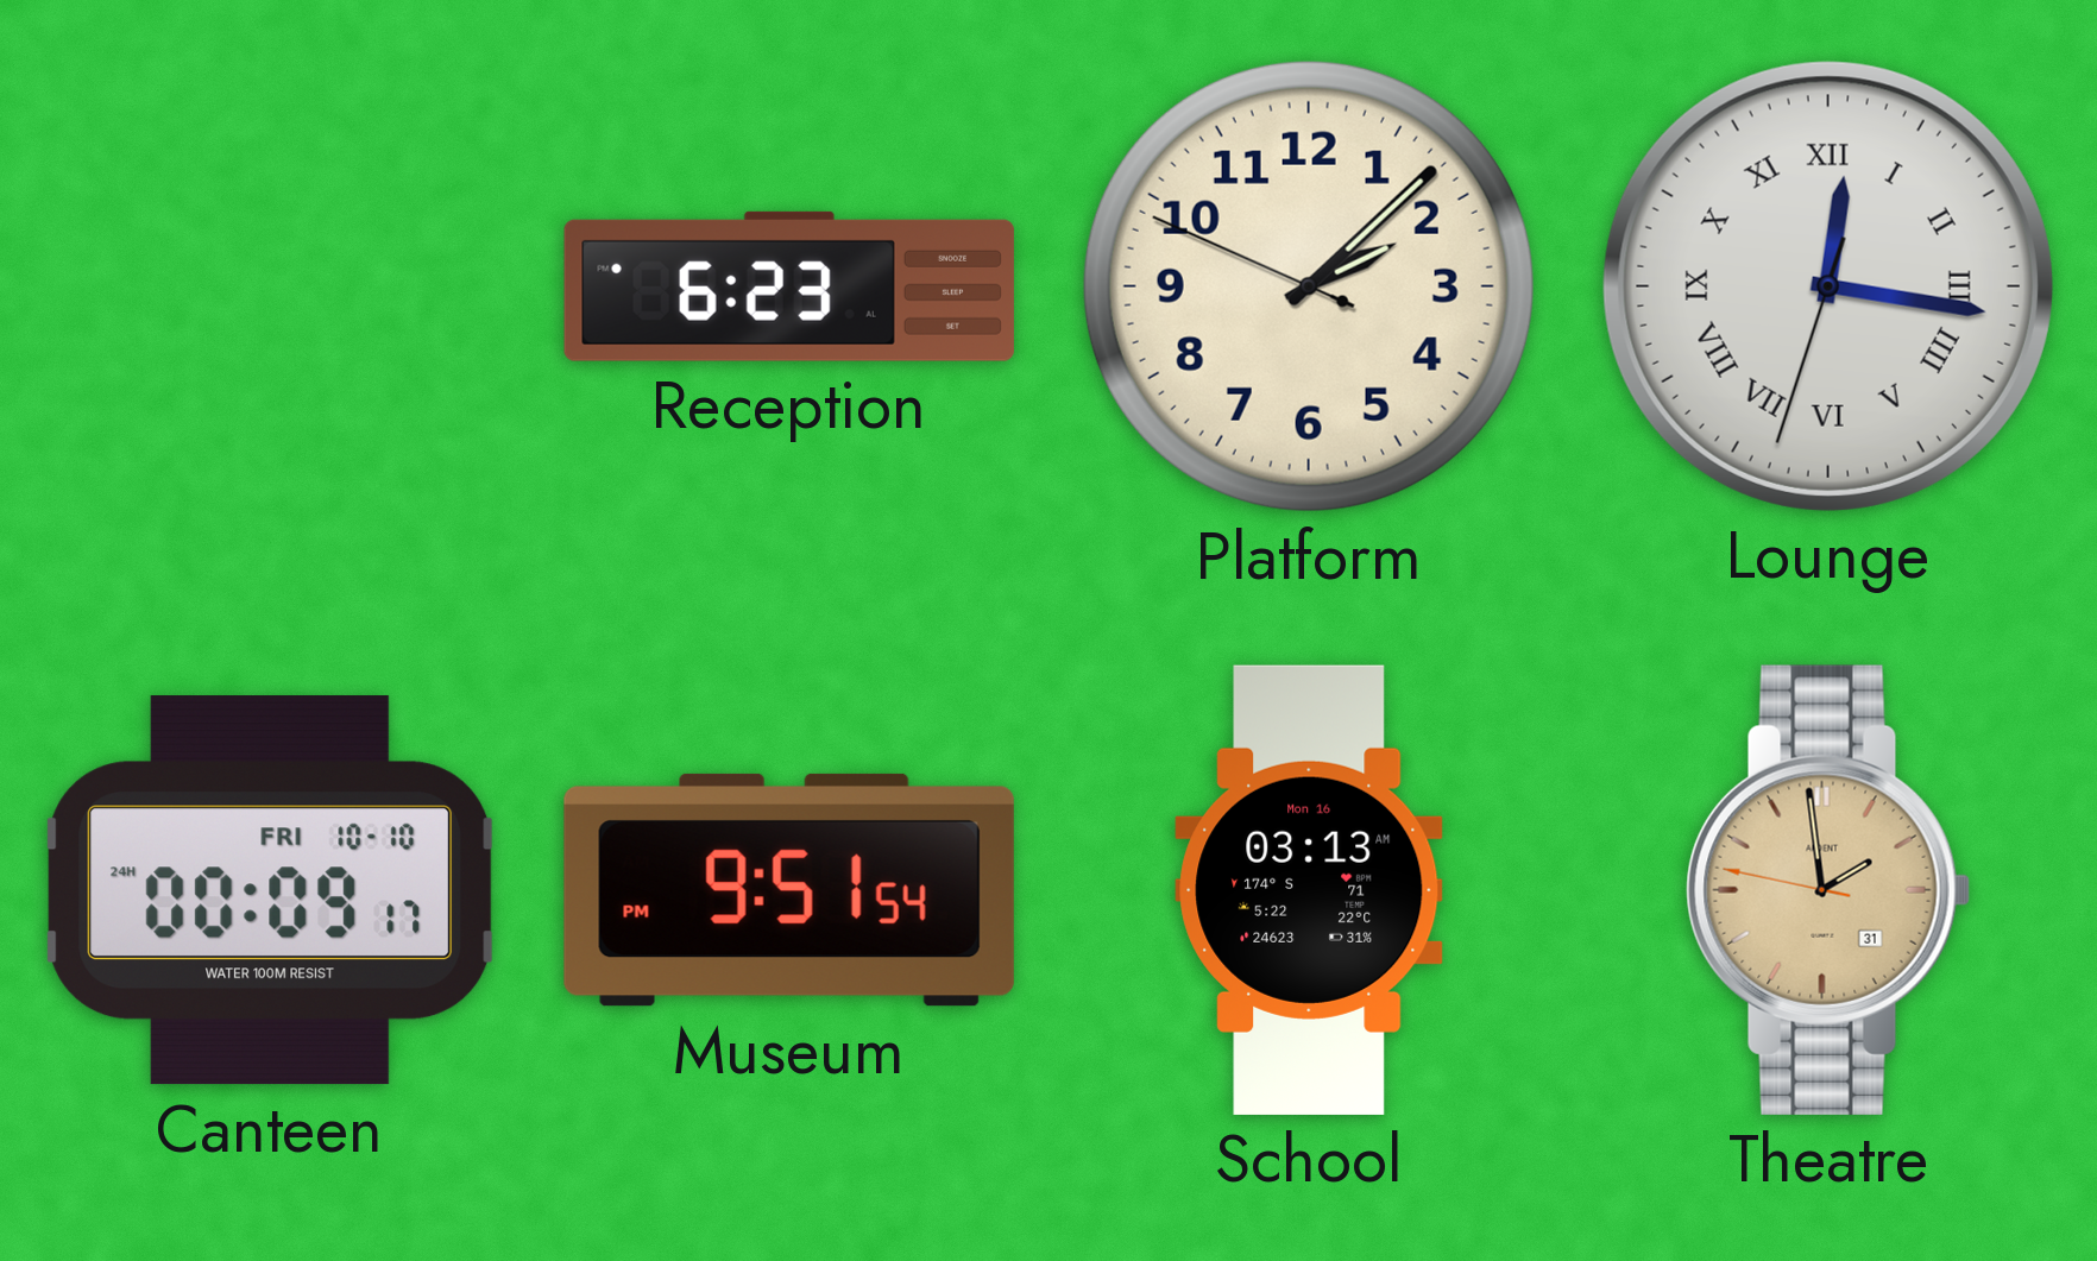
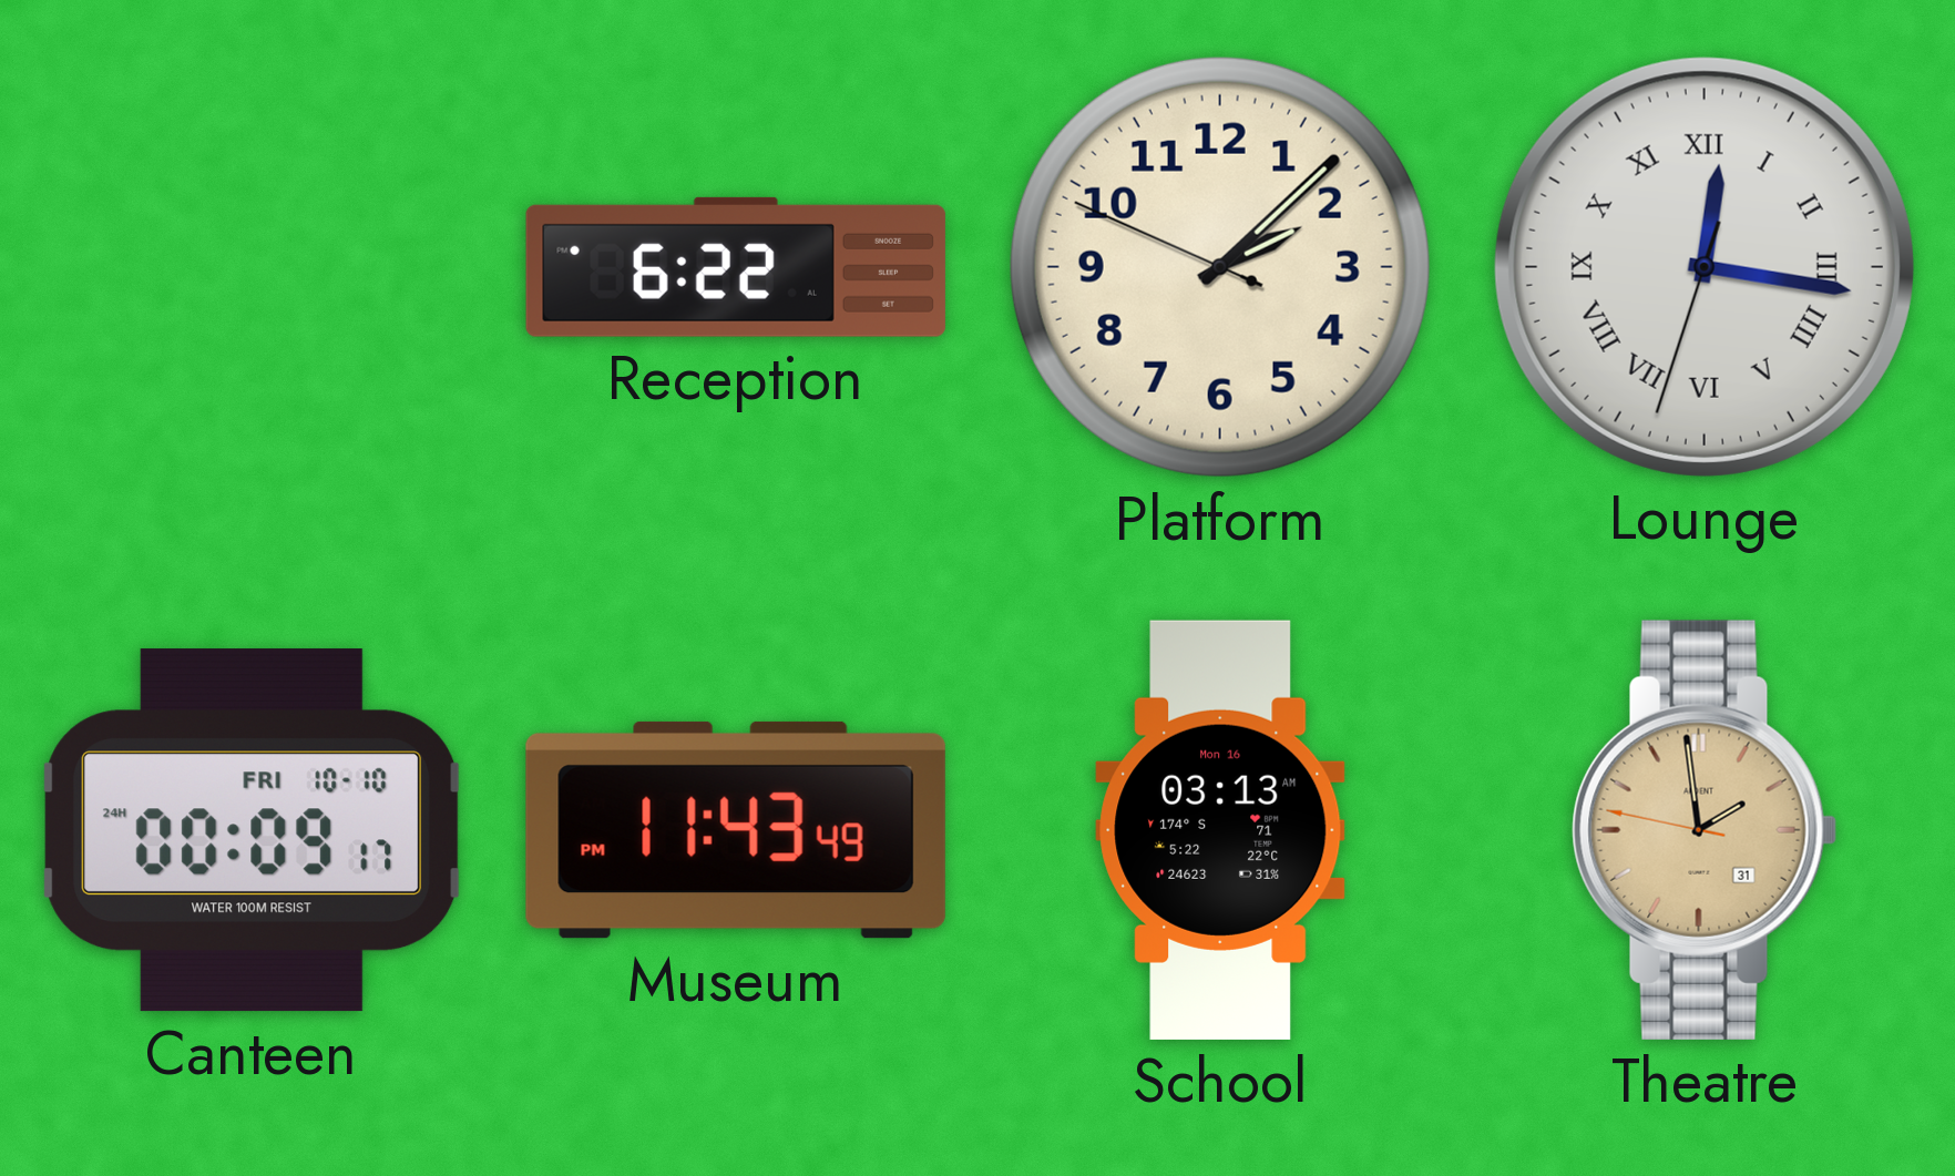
Reception: 6:23 -> 6:22 (736, 267)
Museum: 9:51 -> 11:43 (736, 830)
